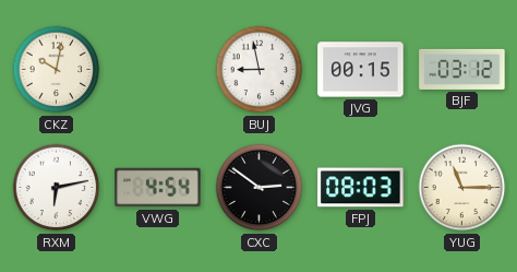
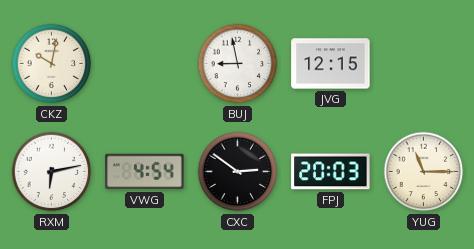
JVG: 00:15 -> 12:15 (331, 64)
BJF: 03:12 -> none (462, 69)
FPJ: 08:03 -> 20:03 (331, 172)
